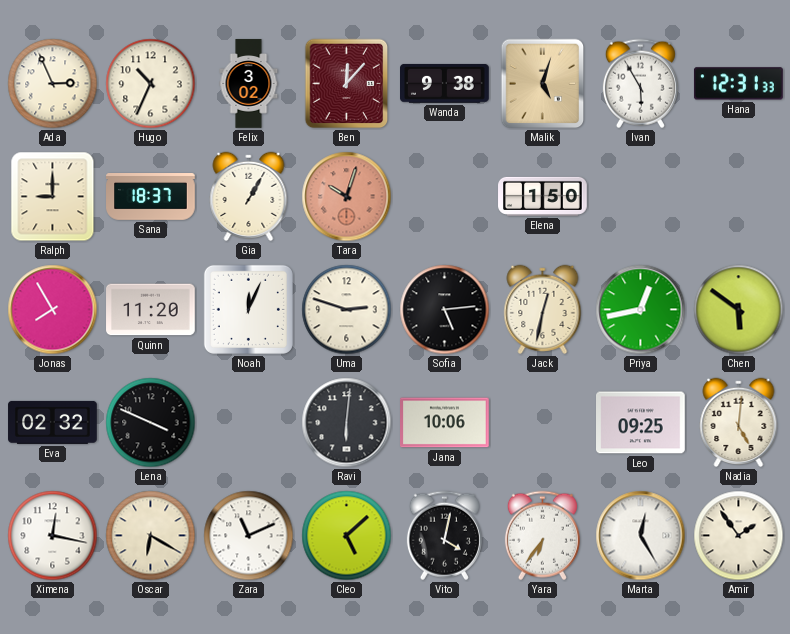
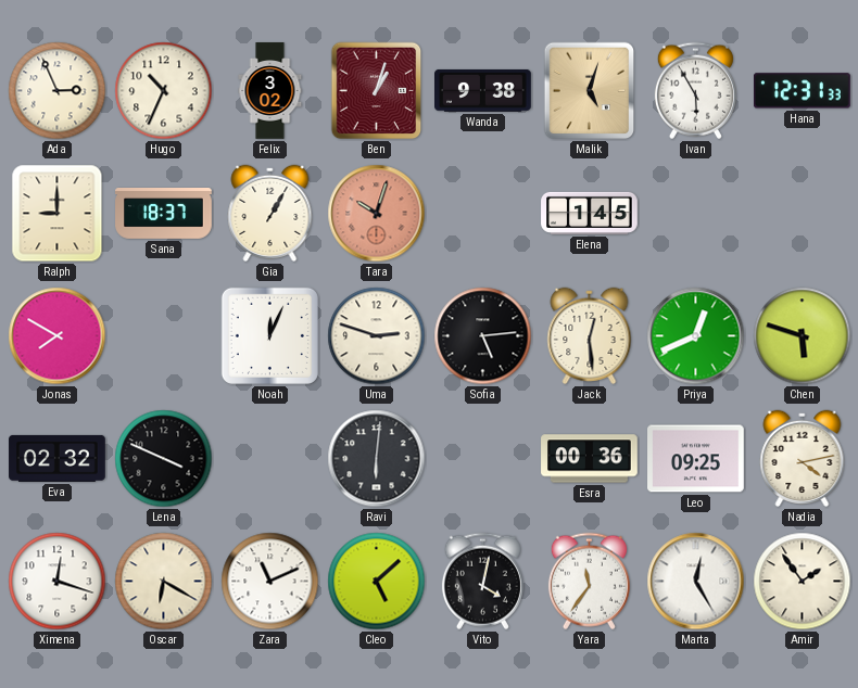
Ben: 12:07 -> 1:03 (377, 91)
Elena: 1:50 -> 1:45 (590, 213)
Jonas: 7:55 -> 7:50 (58, 336)
Quinn: 11:20 -> none (151, 310)
Jack: 12:32 -> 12:29 (590, 335)
Priya: 12:43 -> 12:41 (696, 336)
Chen: 5:51 -> 5:48 (803, 336)
Jana: 10:06 -> none (445, 423)
Esra: none -> 00:36 (590, 459)
Nadia: 5:01 -> 4:13 (803, 458)
Ximena: 12:17 -> 12:18 (58, 582)
Yara: 6:36 -> 11:36 (589, 582)
